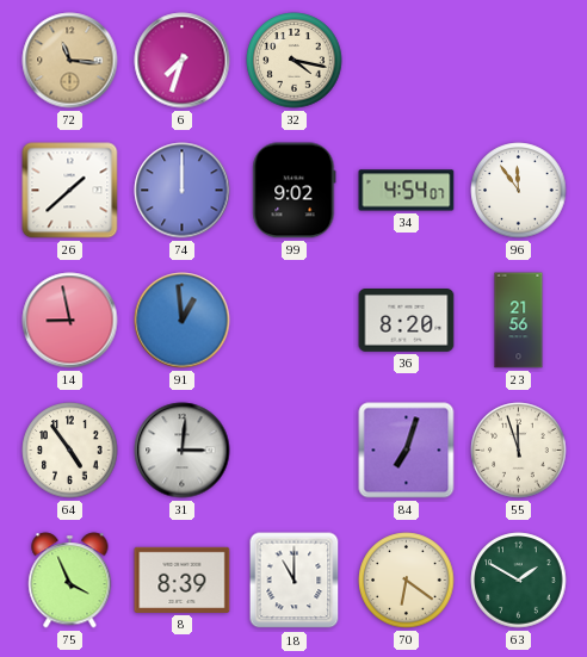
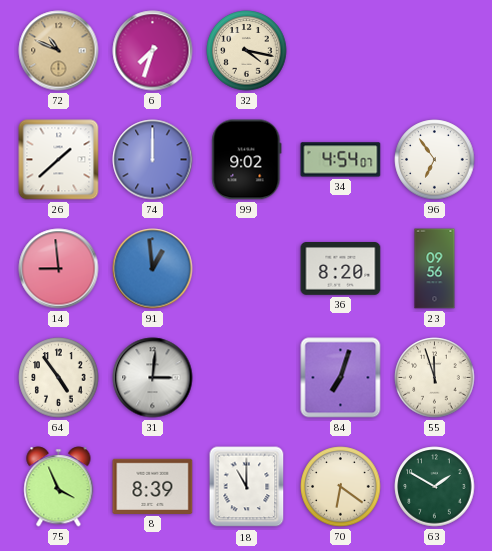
72: 11:16 -> 10:49 (59, 51)
96: 11:54 -> 6:54 (435, 160)
14: 8:58 -> 8:59 (59, 269)
23: 21:56 -> 09:56 (435, 269)
